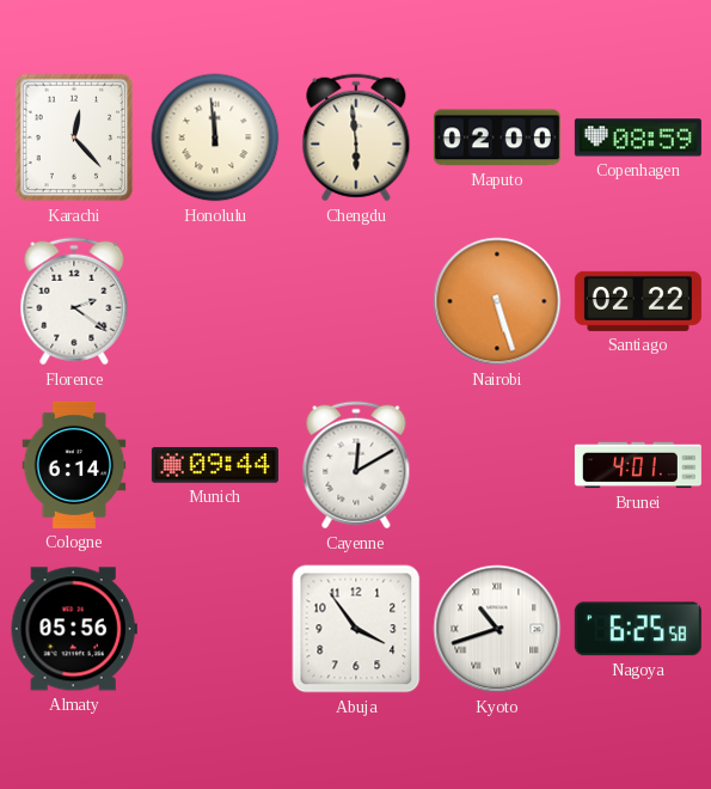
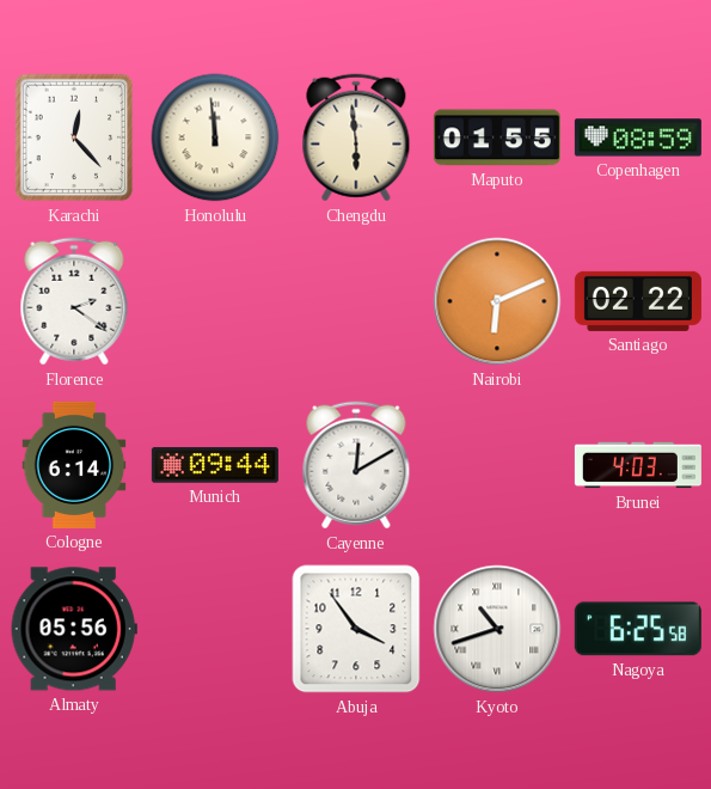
Maputo: 02:00 -> 01:55 (497, 137)
Nairobi: 5:27 -> 6:11 (497, 301)
Brunei: 4:01 -> 4:03 (638, 465)
